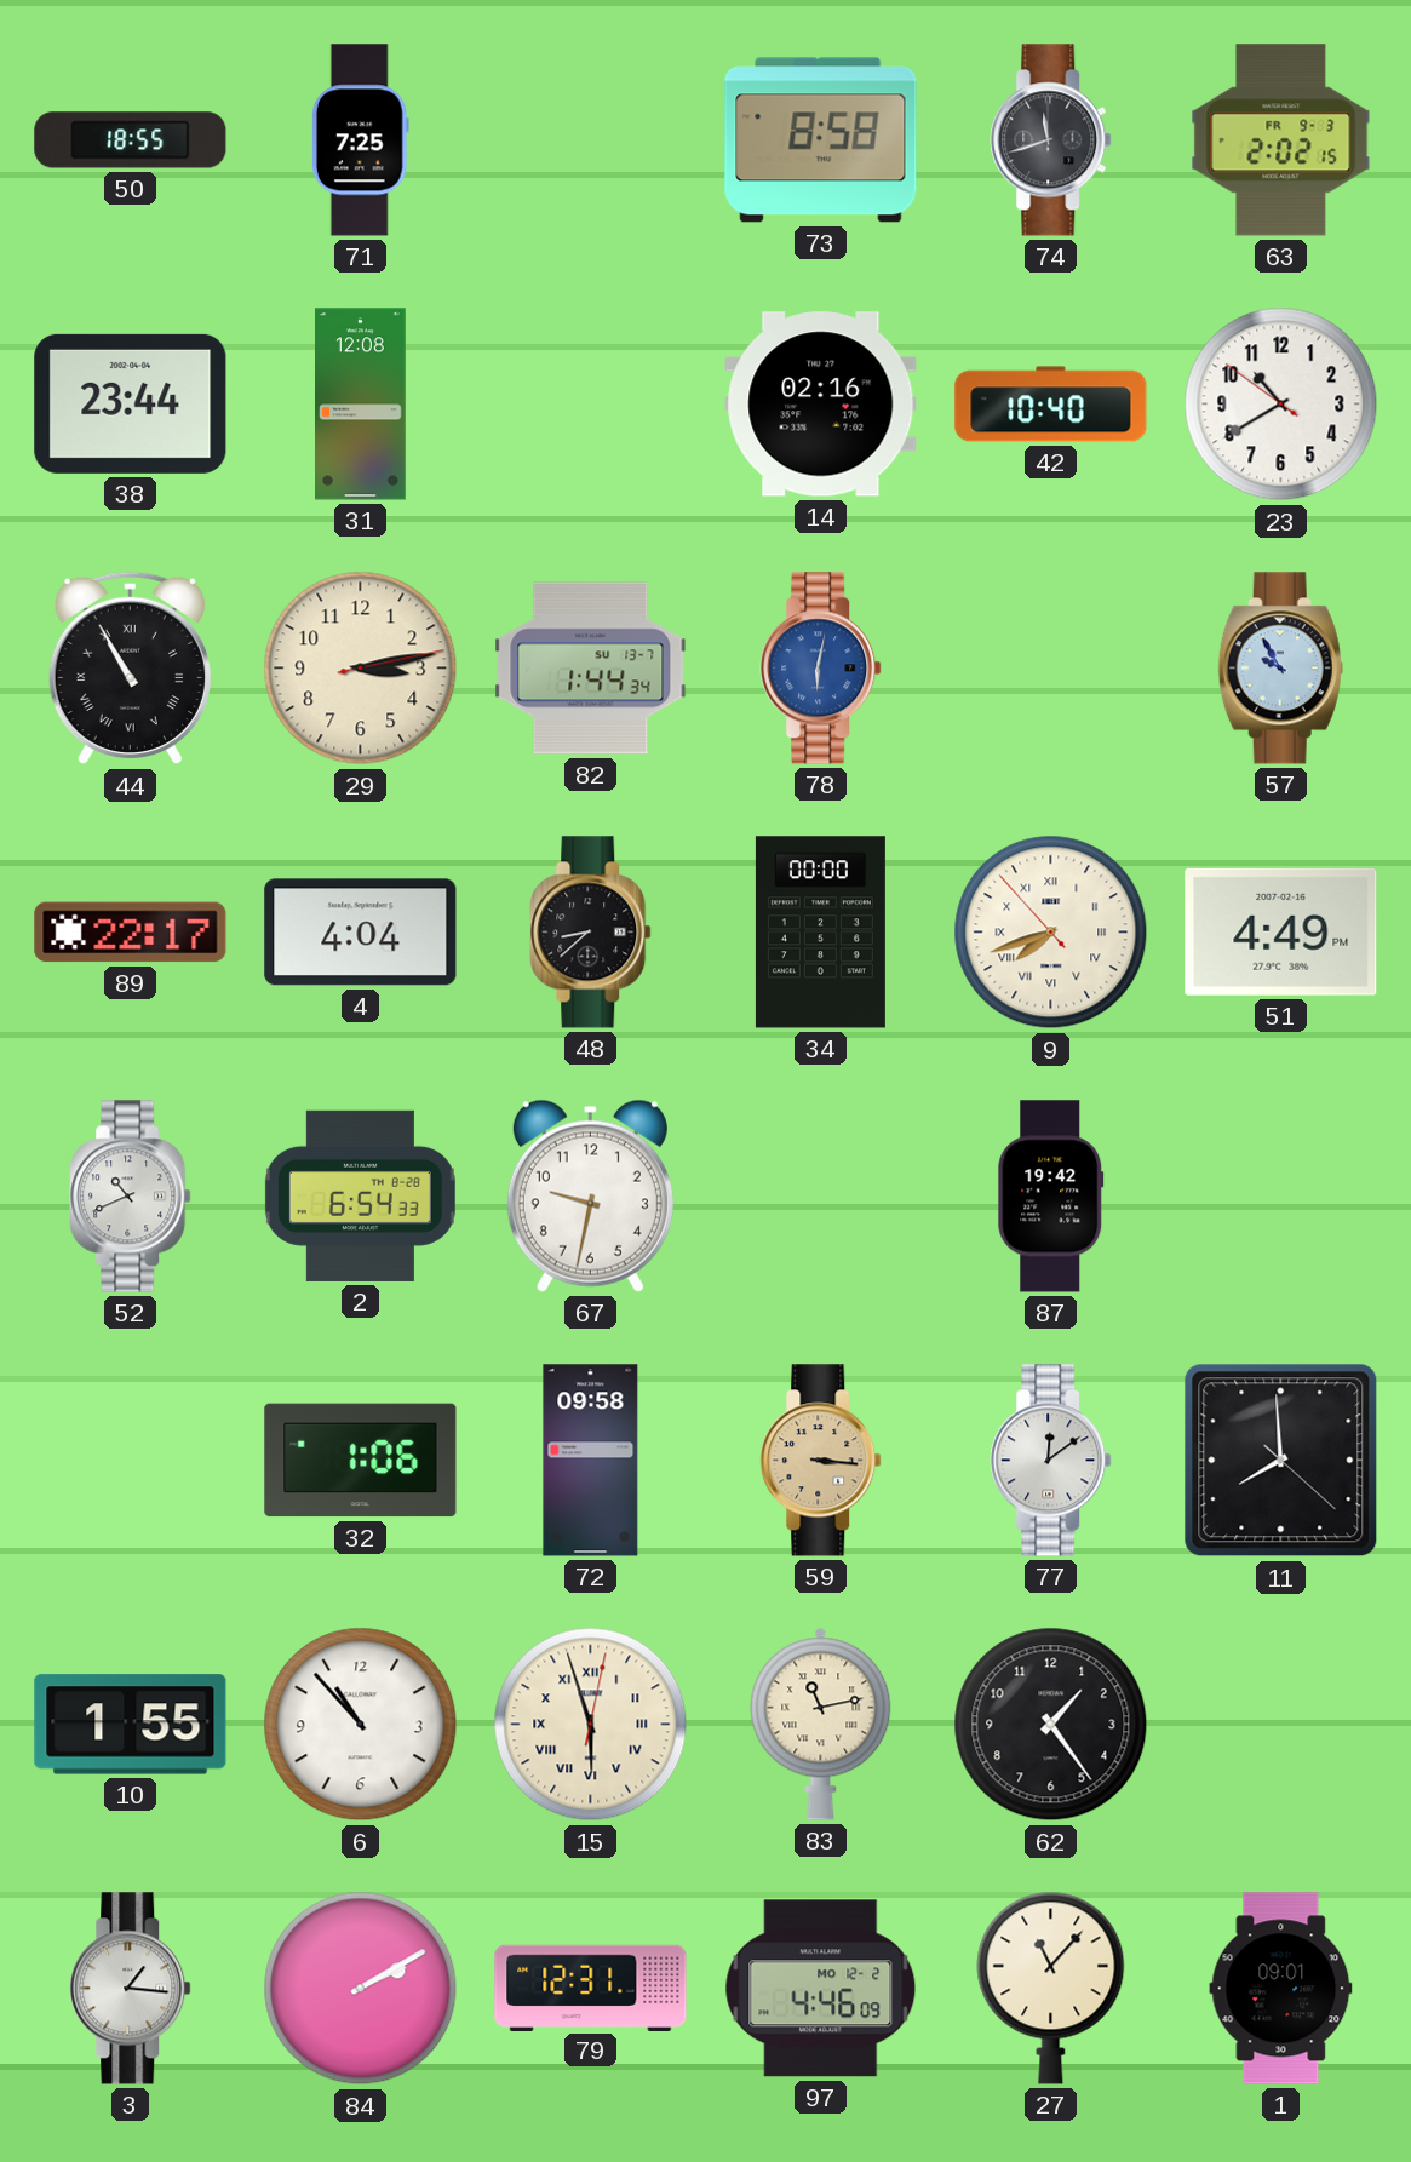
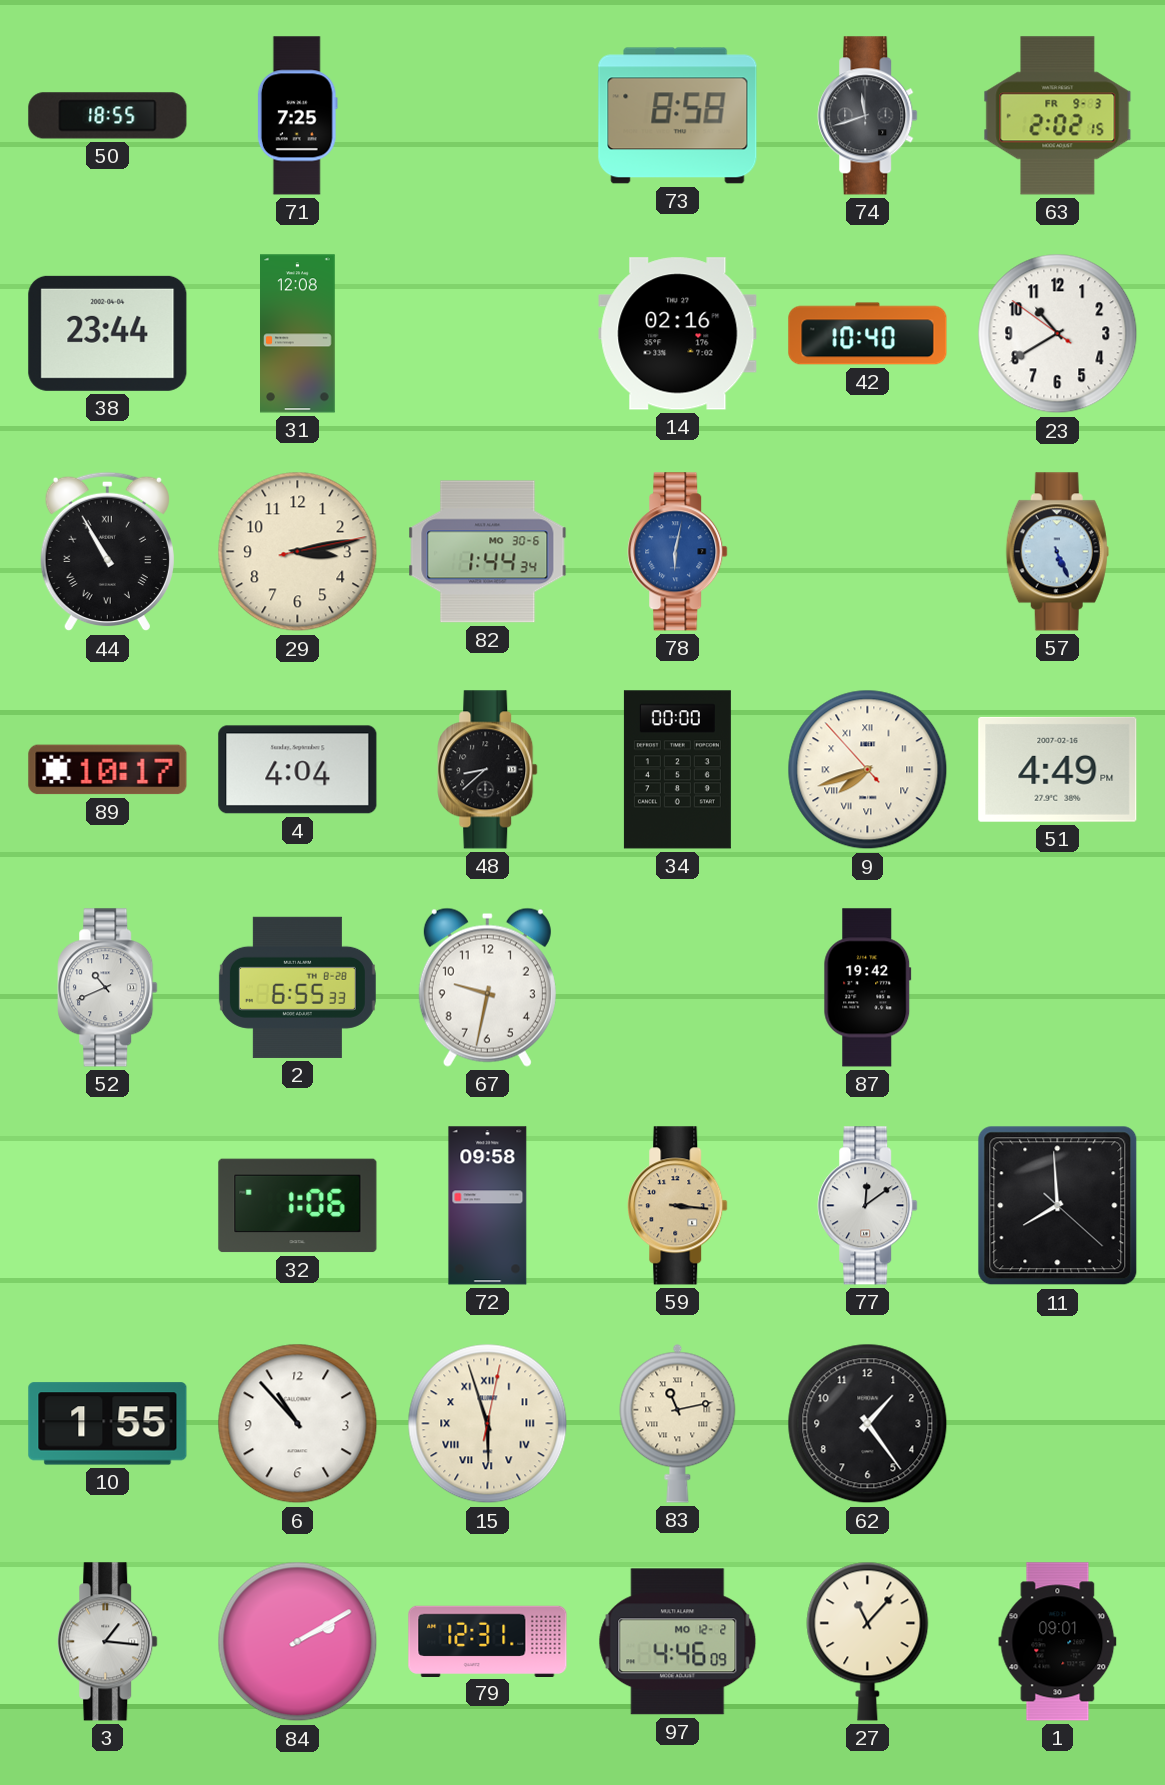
82 date: SU 13-7 -> MO 30-6 (488, 552)
57: 9:55 -> 5:26 (1057, 552)
89: 22:17 -> 10:17 (108, 770)
2: 6:54 -> 6:55 (297, 987)
